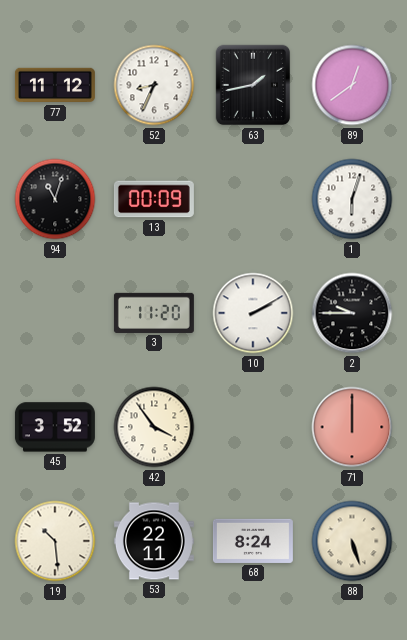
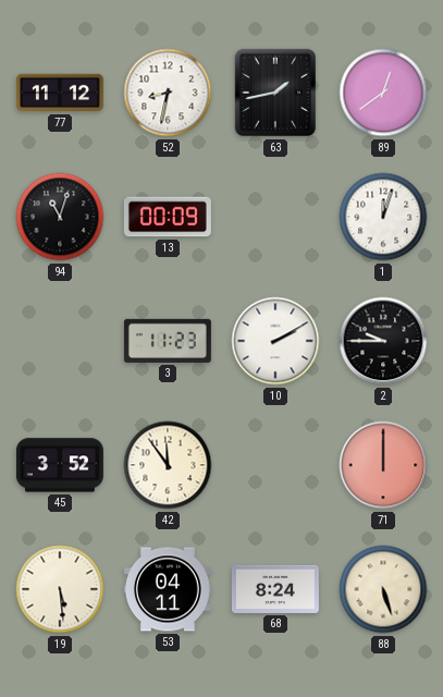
52: 8:34 -> 8:32 (168, 93)
1: 6:03 -> 12:03 (383, 217)
3: 11:20 -> 11:23 (168, 341)
42: 3:54 -> 11:54 (168, 465)
19: 10:29 -> 5:29 (60, 589)
53: 22:11 -> 04:11 (168, 589)
